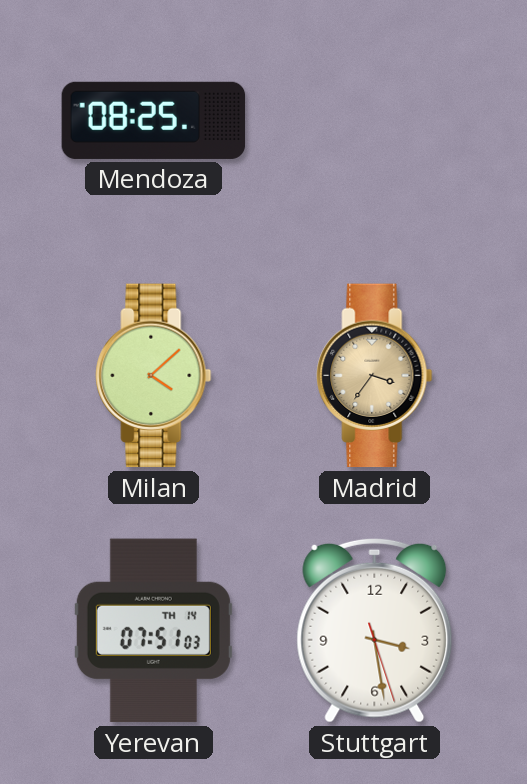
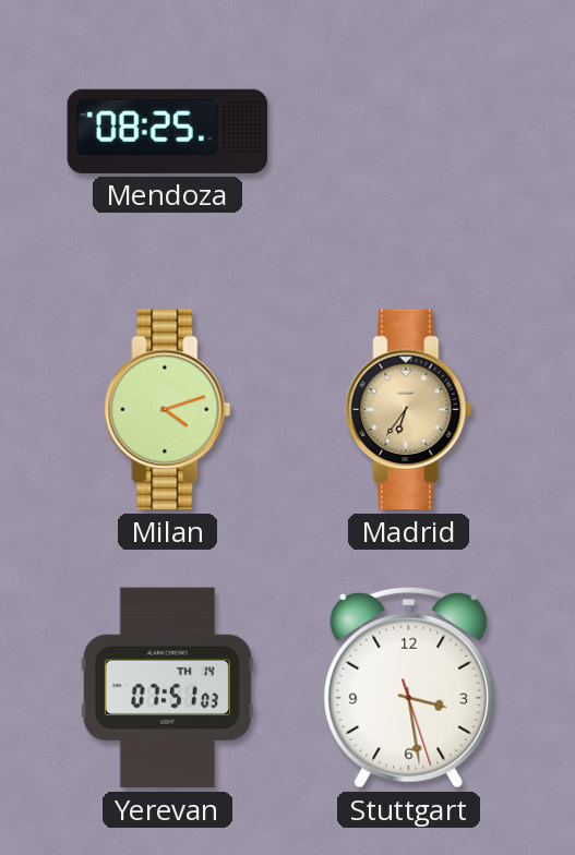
Milan: 4:08 -> 4:12 (168, 410)
Madrid: 3:36 -> 6:36 (409, 410)
